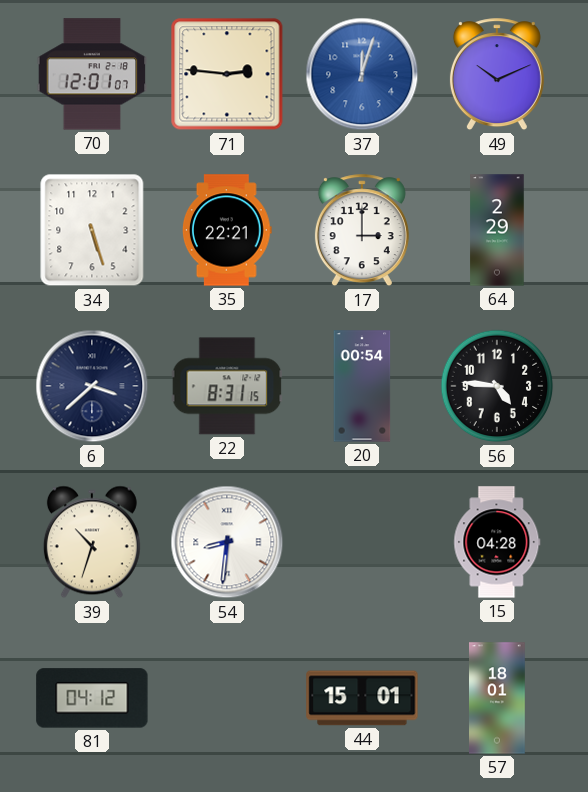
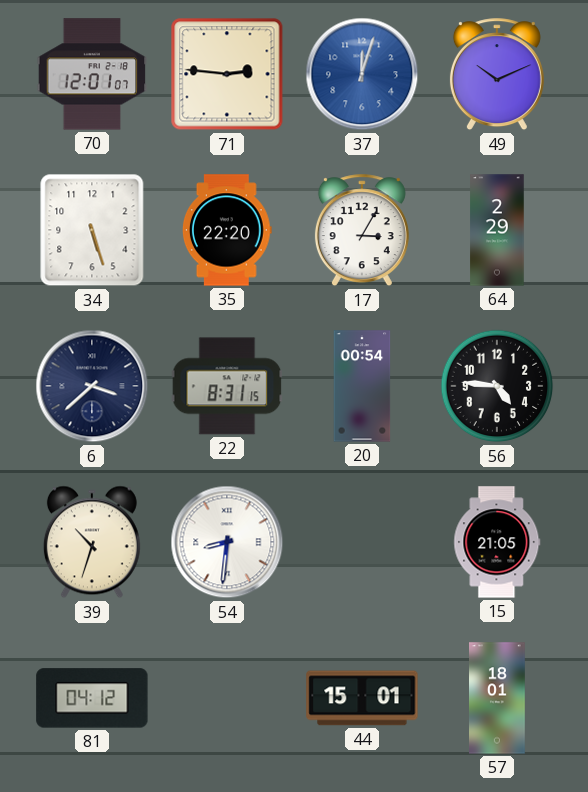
35: 22:21 -> 22:20 (227, 230)
17: 3:00 -> 3:05 (362, 231)
15: 04:28 -> 21:05 (497, 542)
